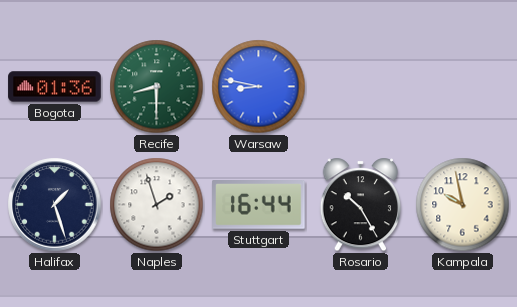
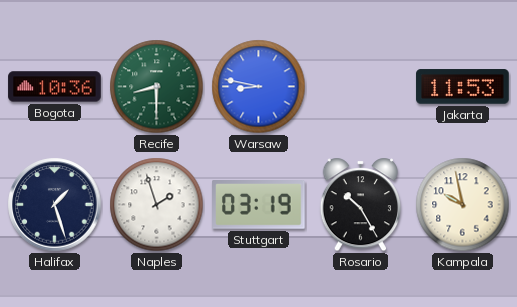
Bogota: 01:36 -> 10:36 (55, 87)
Jakarta: none -> 11:53 (463, 87)
Stuttgart: 16:44 -> 03:19 (259, 205)
